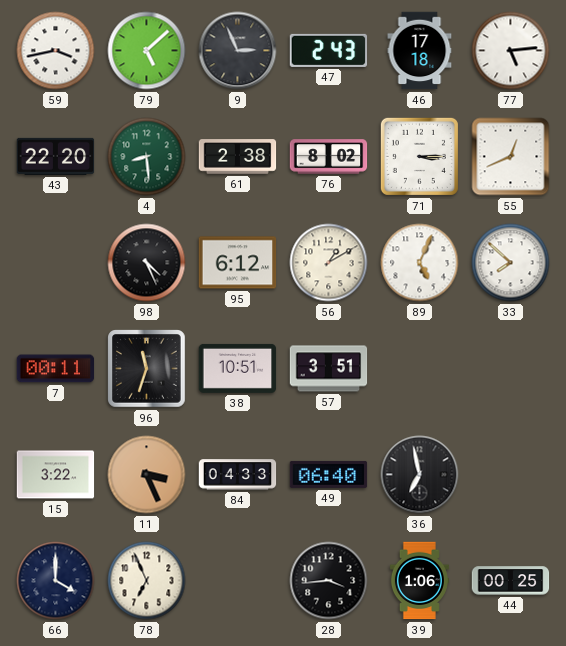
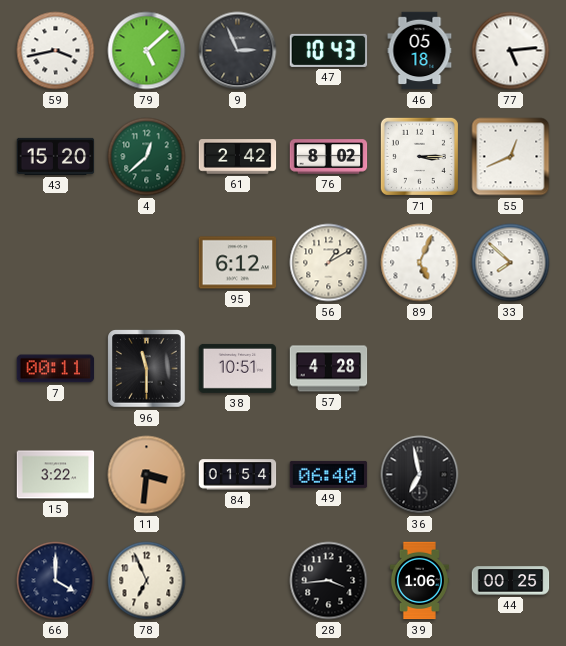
47: 2:43 -> 10:43 (329, 50)
46: 17:18 -> 05:18 (420, 51)
43: 22:20 -> 15:20 (56, 156)
4: 8:29 -> 12:38 (147, 157)
61: 2:38 -> 2:42 (238, 157)
98: 4:26 -> none (147, 263)
96: 11:33 -> 11:30 (147, 369)
57: 3:51 -> 4:28 (329, 369)
11: 3:26 -> 3:31 (147, 475)
84: 04:33 -> 01:54 (238, 475)
